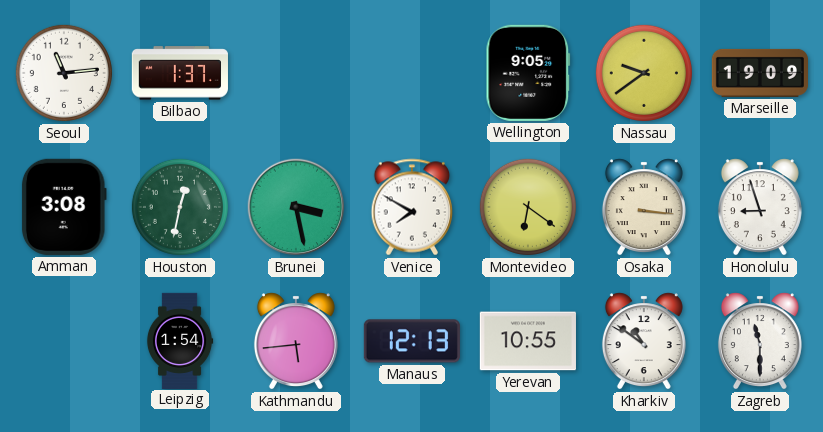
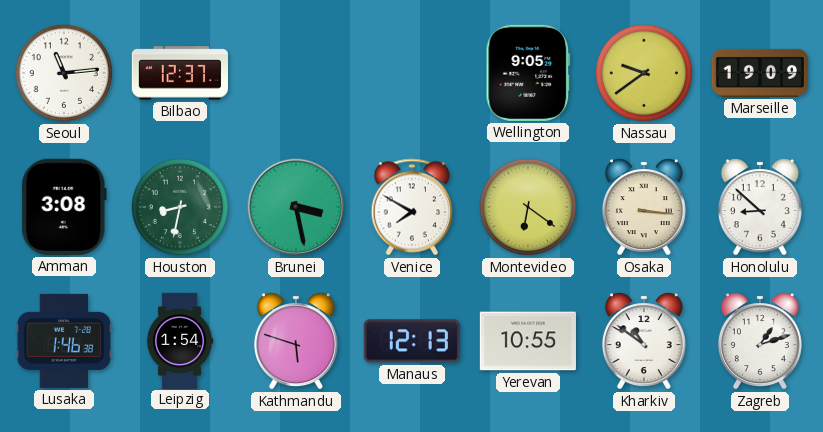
Bilbao: 1:37 -> 12:37 (180, 73)
Houston: 12:32 -> 8:32 (180, 207)
Honolulu: 8:57 -> 8:52 (760, 207)
Lusaka: none -> 1:46 (64, 341)
Kathmandu: 5:44 -> 5:48 (296, 341)
Zagreb: 11:30 -> 1:12 (760, 341)
